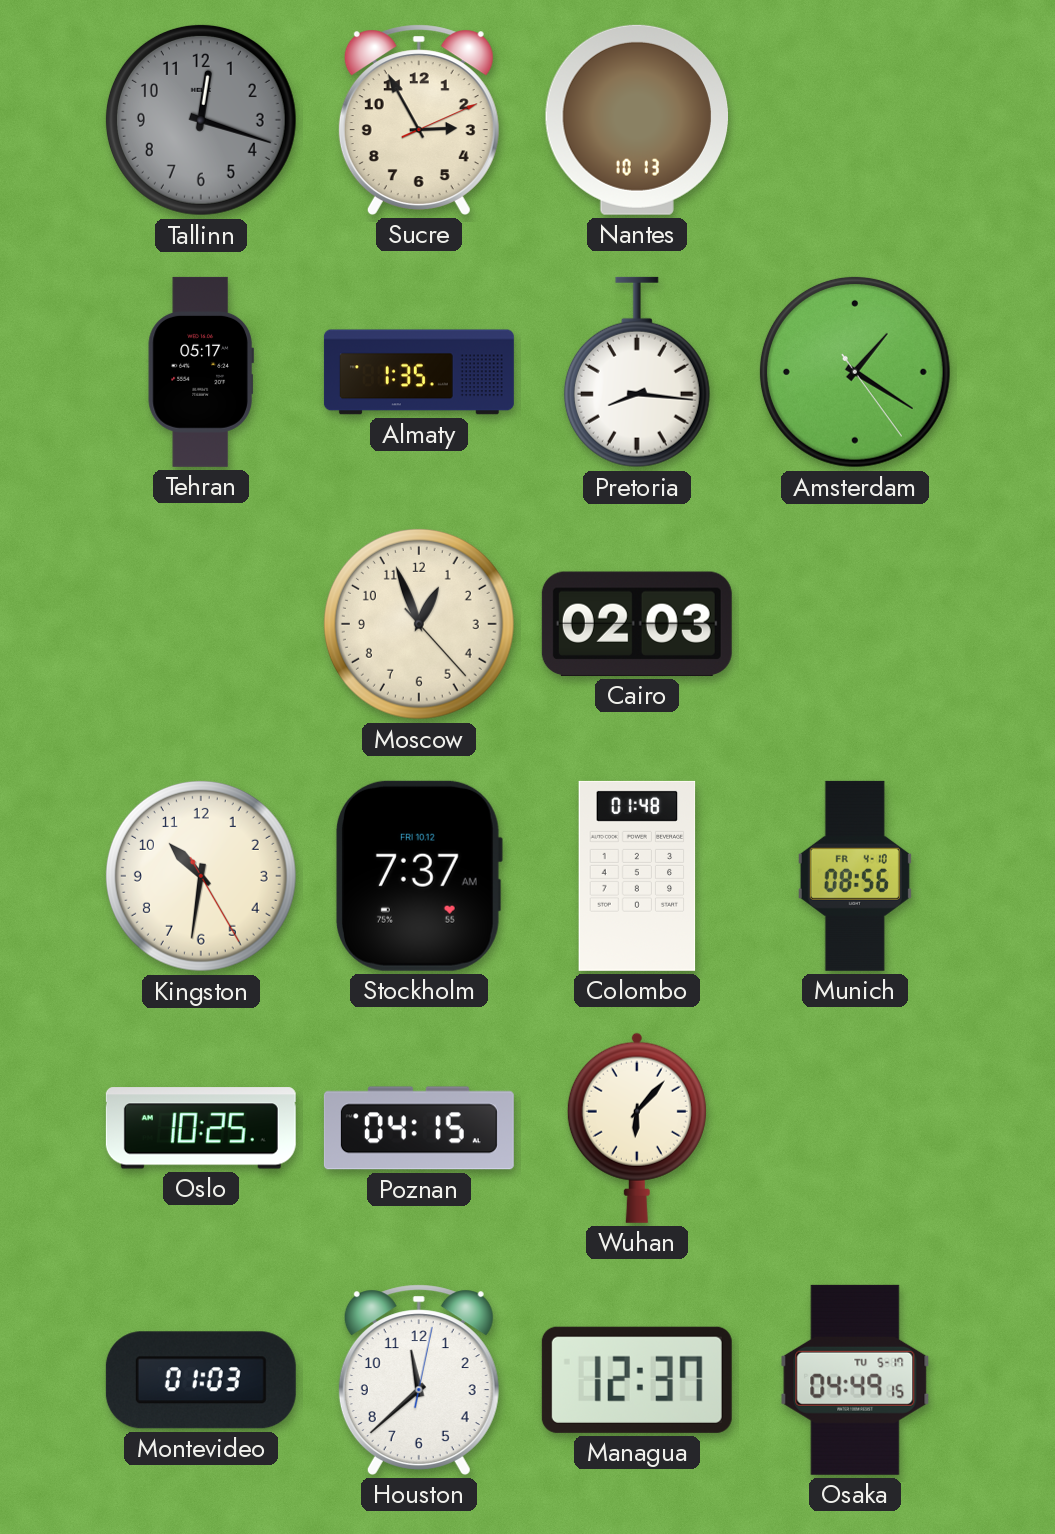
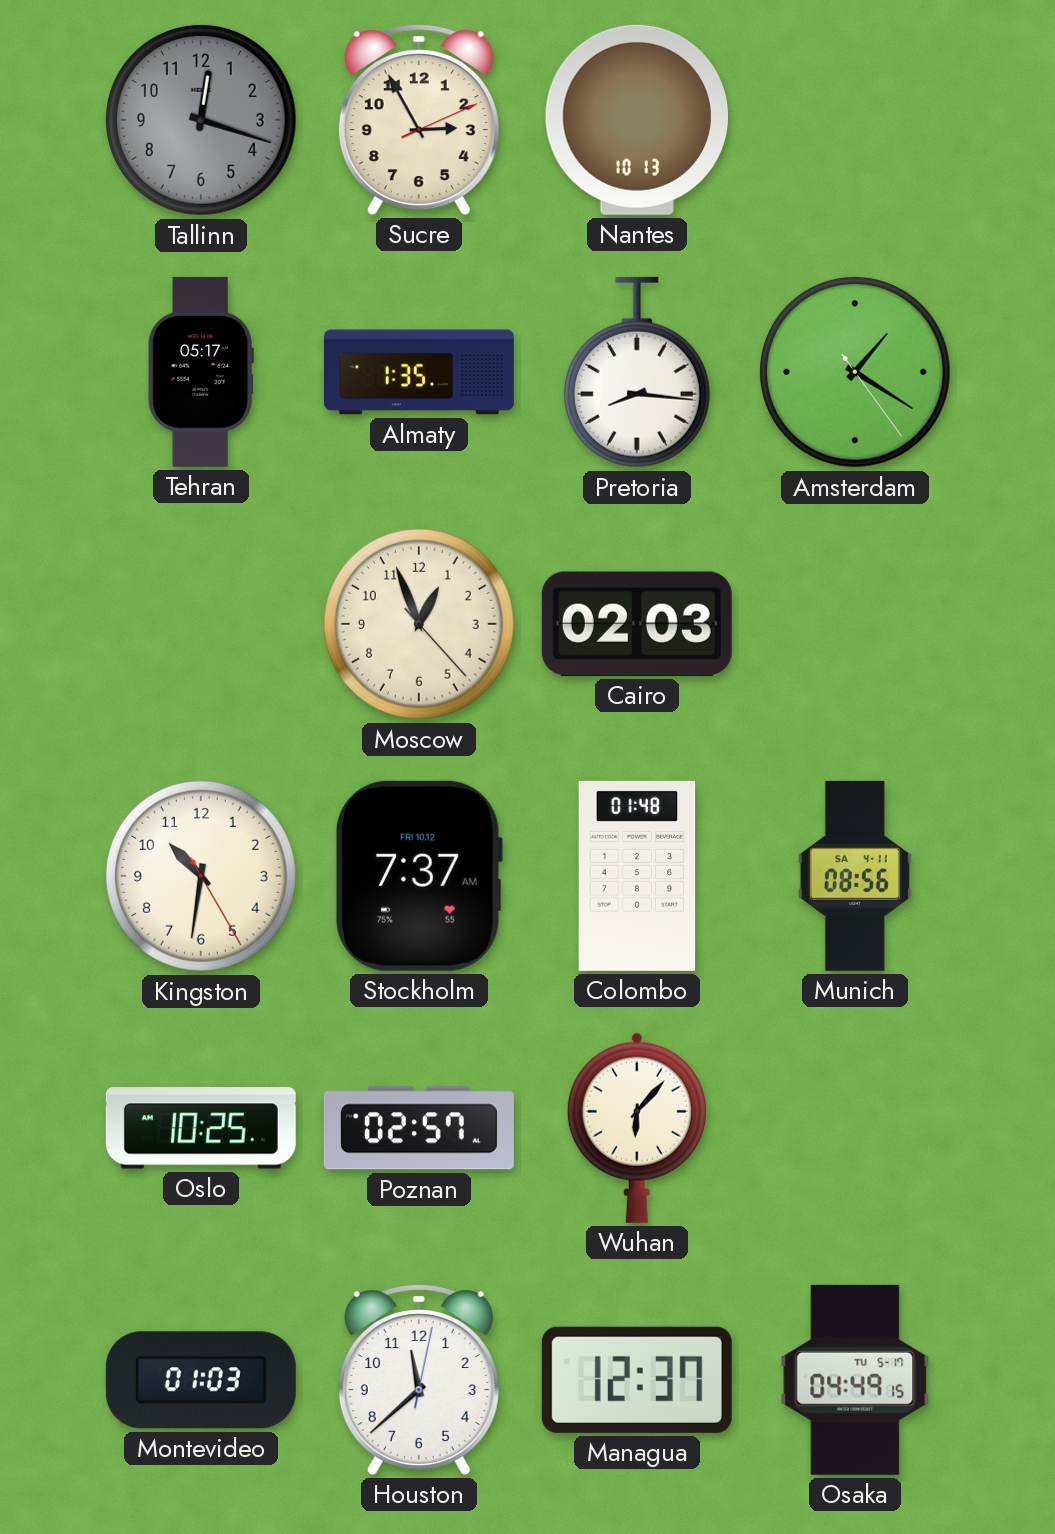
Munich date: FR 4-10 -> SA 4-11 (855, 876)
Poznan: 04:15 -> 02:57 (419, 1128)
